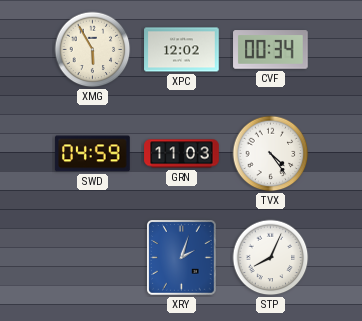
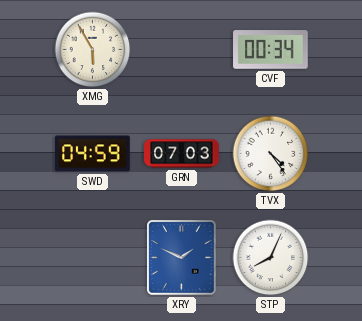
XPC: 12:02 -> none (182, 50)
GRN: 11:03 -> 07:03 (182, 154)
XRY: 2:03 -> 1:49 (182, 258)
